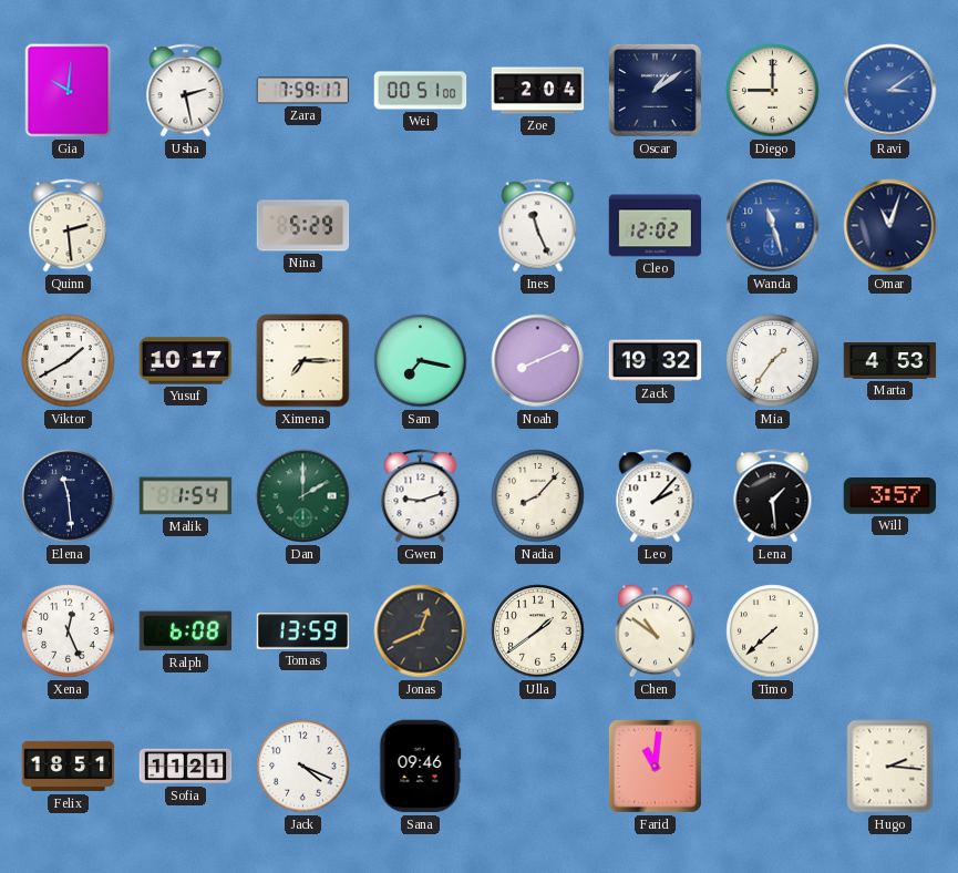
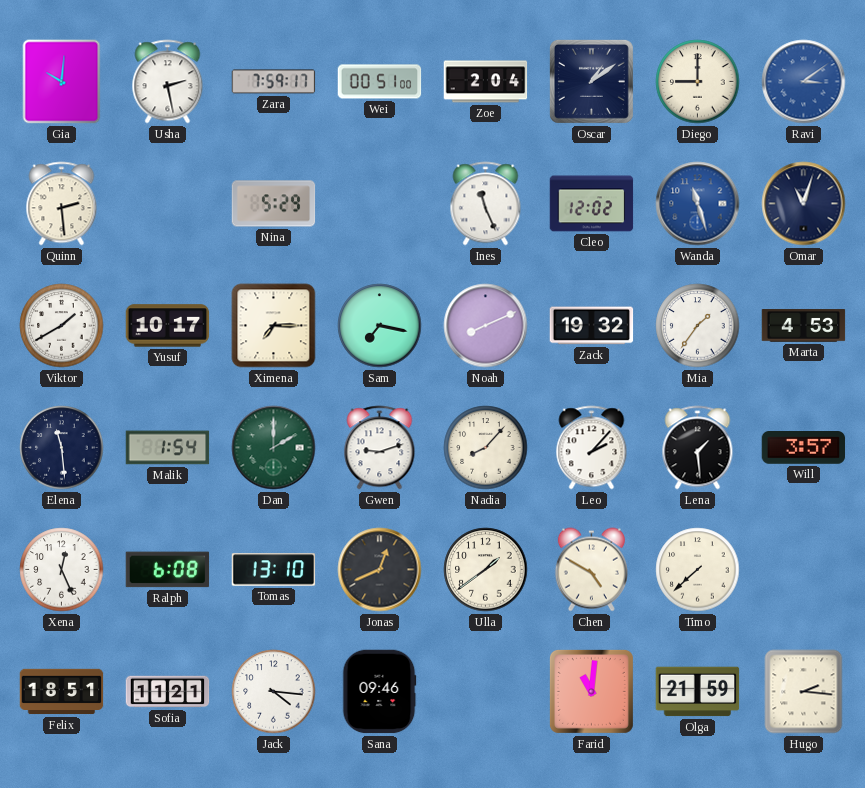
Tomas: 13:59 -> 13:10 (274, 570)
Chen: 10:51 -> 4:50 (591, 570)
Jack: 4:19 -> 4:16 (274, 692)
Olga: none -> 21:59 (698, 692)
